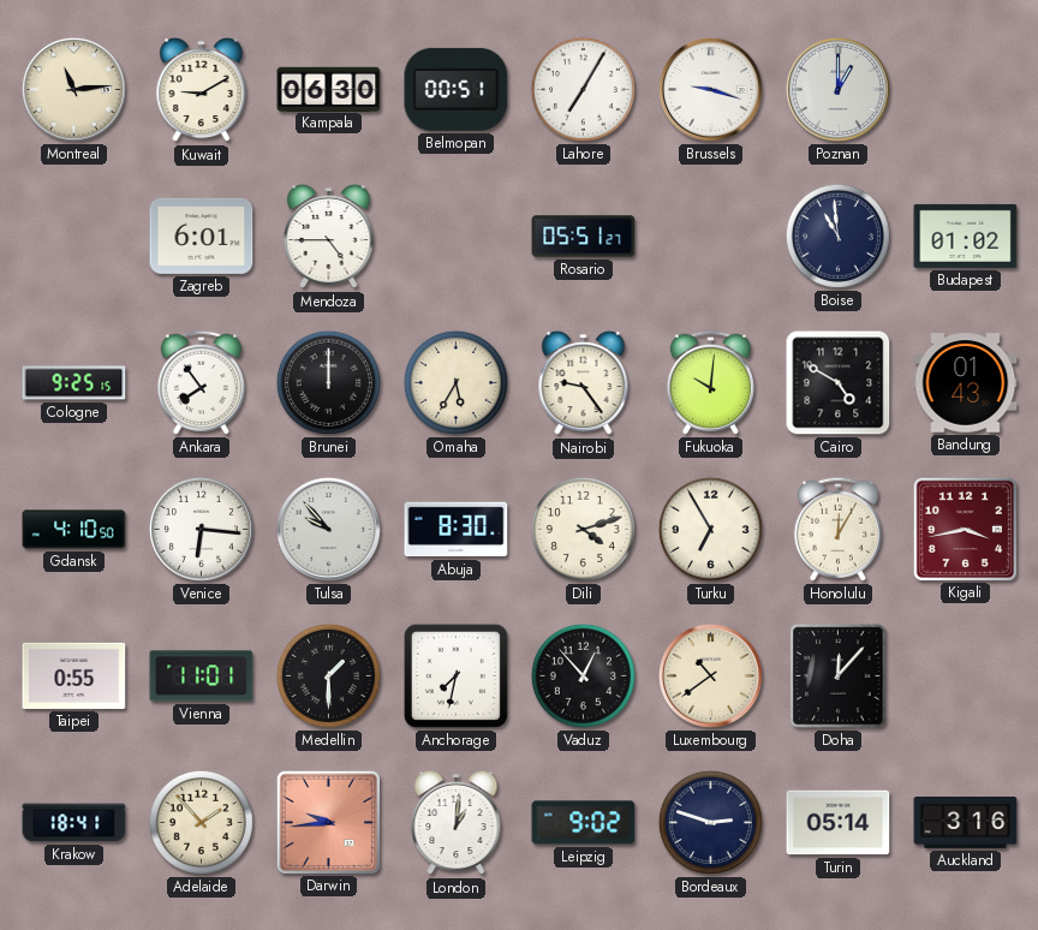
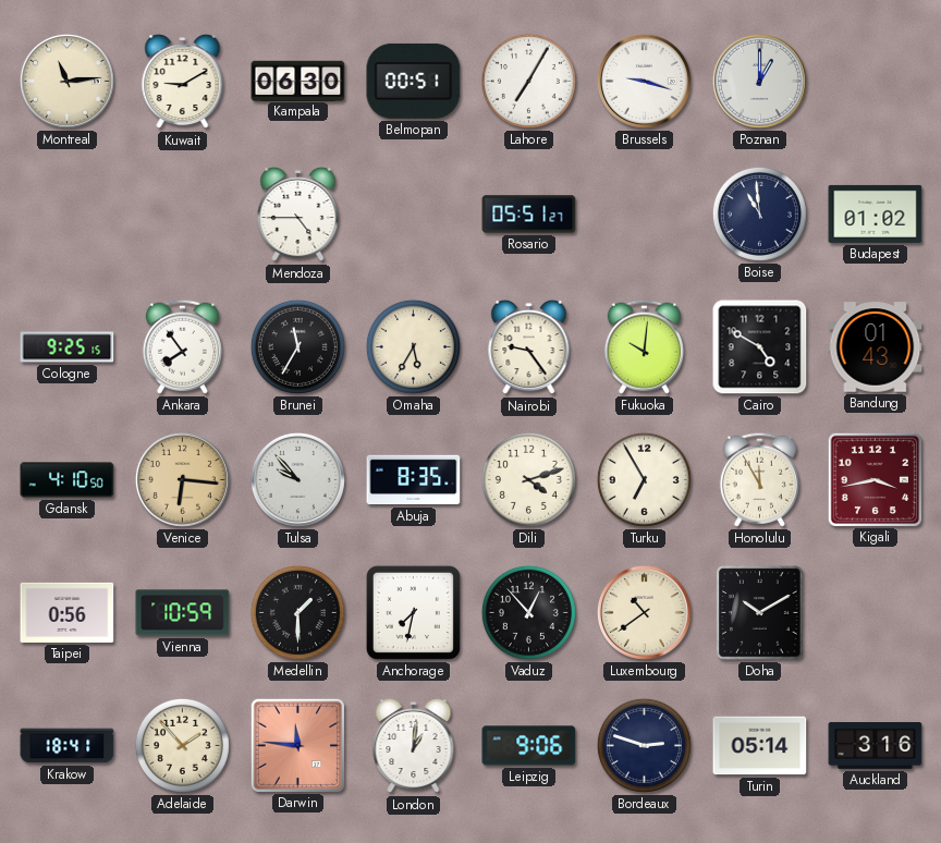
Zagreb: 6:01 -> none (202, 236)
Brunei: 12:00 -> 11:35 (297, 346)
Venice dial: white -> champagne (182, 479)
Abuja: 8:30 -> 8:35 (414, 480)
Honolulu: 12:05 -> 11:55 (759, 479)
Taipei: 0:55 -> 0:56 (68, 612)
Vienna: 11:01 -> 10:59 (183, 613)
Doha: 12:07 -> 10:10 (760, 613)
Darwin: 9:44 -> 11:46 (297, 745)
Leipzig: 9:02 -> 9:06 (529, 746)
